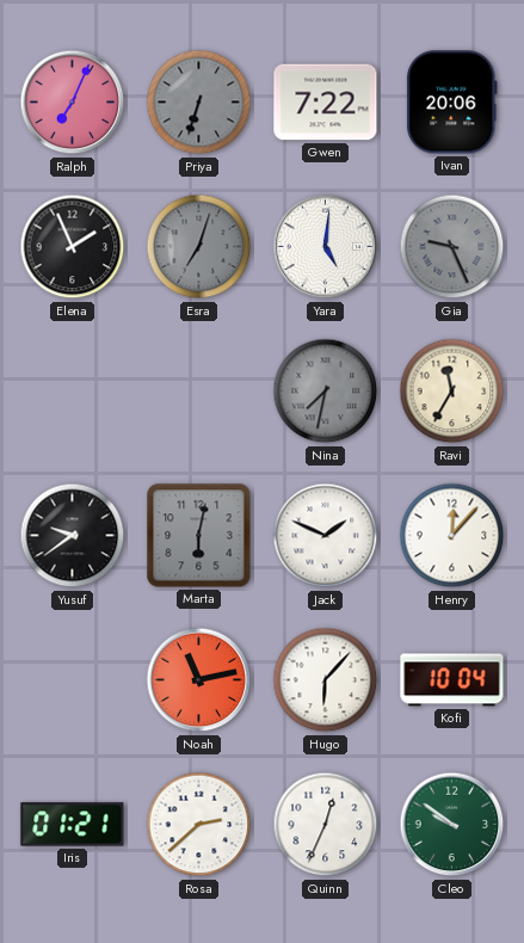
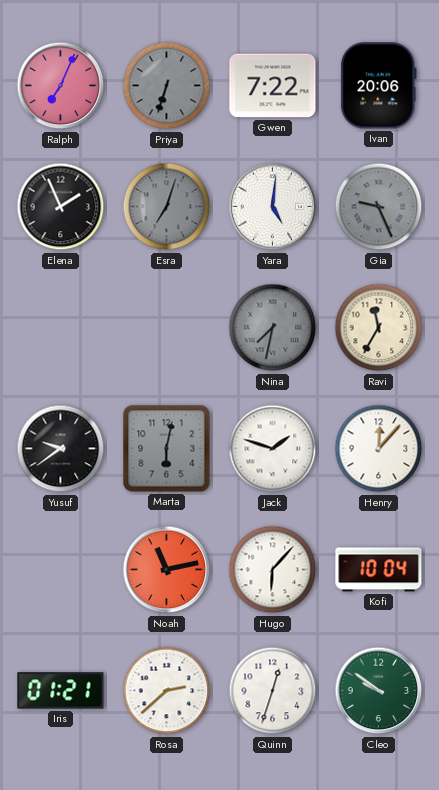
Jack: 1:49 -> 1:48 (273, 449)
Quinn: 12:34 -> 12:33 (273, 691)
